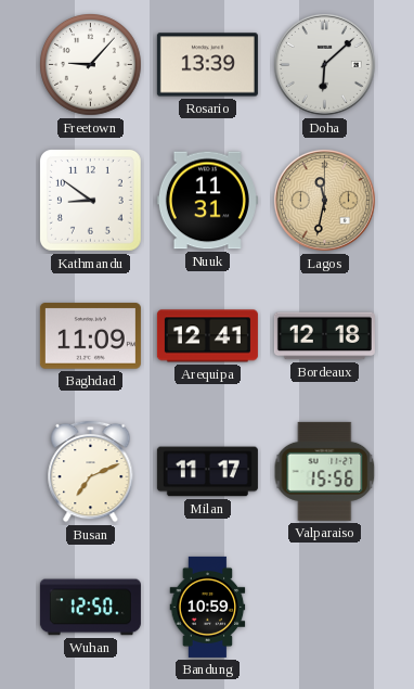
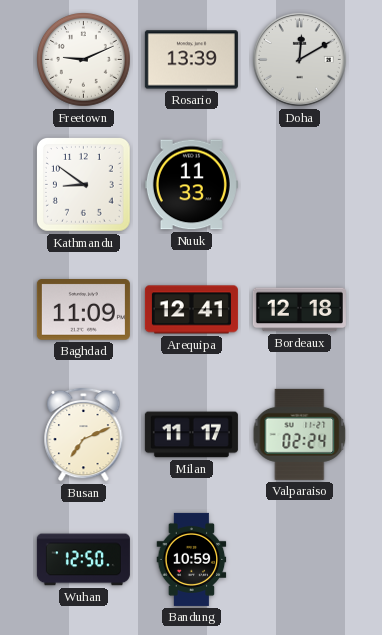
Freetown: 9:07 -> 9:11 (84, 60)
Doha: 6:08 -> 12:10 (299, 59)
Nuuk: 11:31 -> 11:33 (191, 185)
Lagos: 11:32 -> none (324, 200)
Valparaiso: 15:56 -> 02:24 (300, 434)
